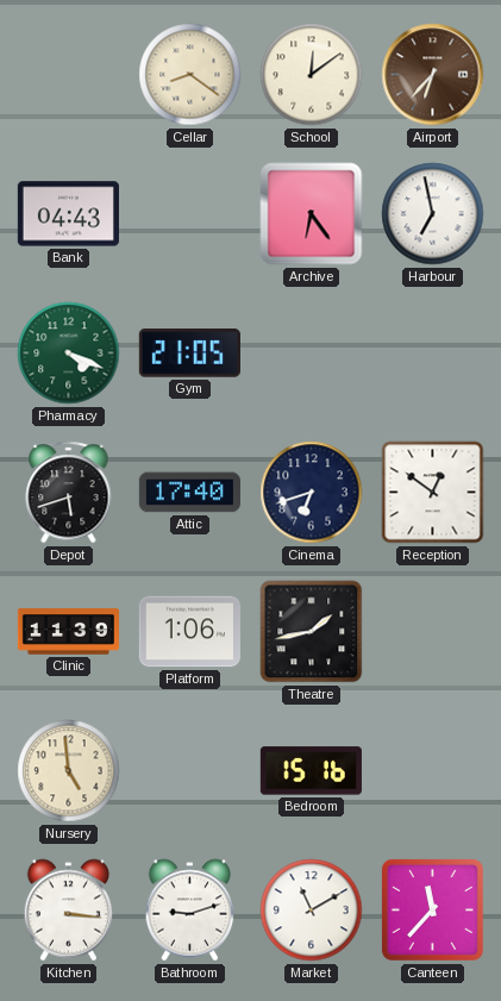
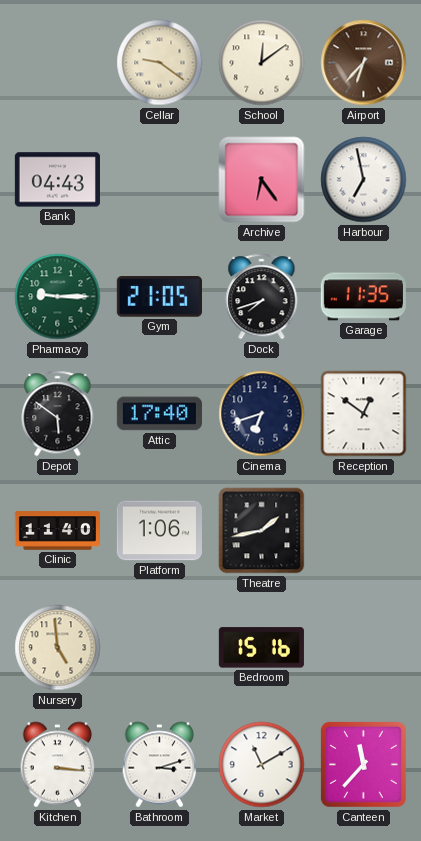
Cellar: 8:21 -> 9:21 (160, 63)
Pharmacy: 4:19 -> 9:15 (58, 297)
Dock: none -> 7:42 (262, 297)
Garage: none -> 11:35 (363, 297)
Depot: 5:42 -> 5:51 (58, 414)
Clinic: 11:39 -> 11:40 (57, 531)
Bathroom: 9:12 -> 3:12 (160, 765)
